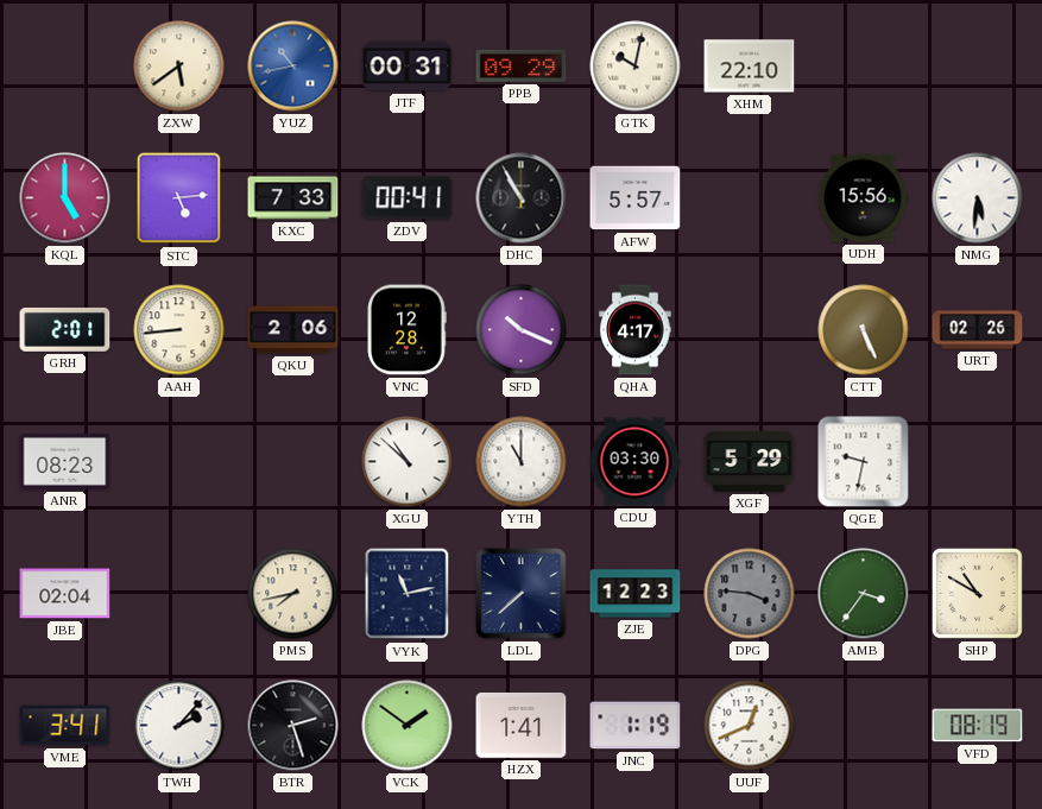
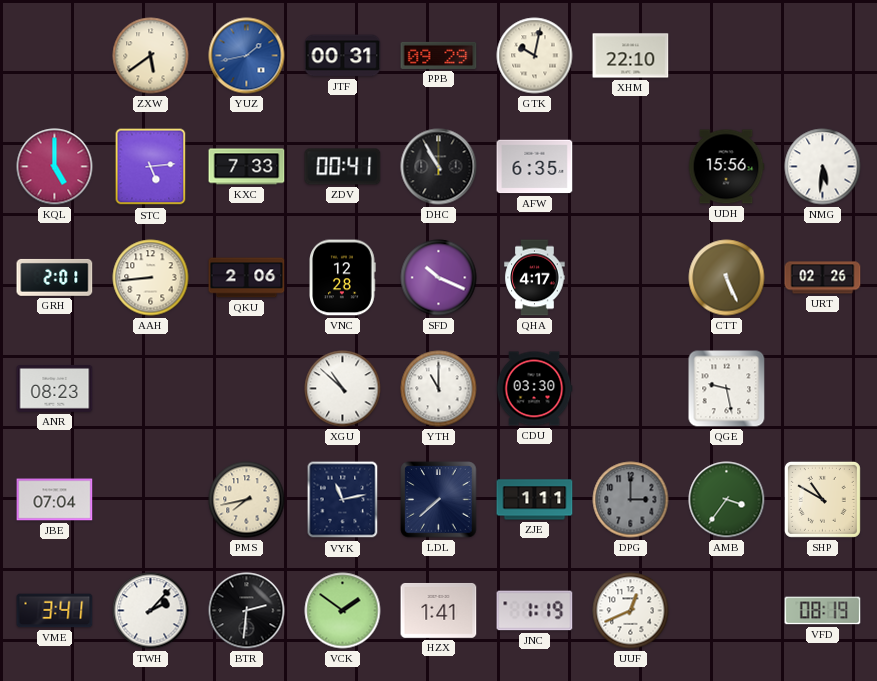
YUZ: 10:43 -> 1:43 (247, 56)
AFW: 5:57 -> 6:35 (535, 167)
XGF: 5:29 -> none (750, 461)
QGE: 9:32 -> 9:28 (727, 389)
JBE: 02:04 -> 07:04 (55, 500)
ZJE: 12:23 -> 1:11 (535, 500)
DPG: 3:46 -> 3:00 (631, 500)
BTR: 2:27 -> 2:31 (247, 611)
